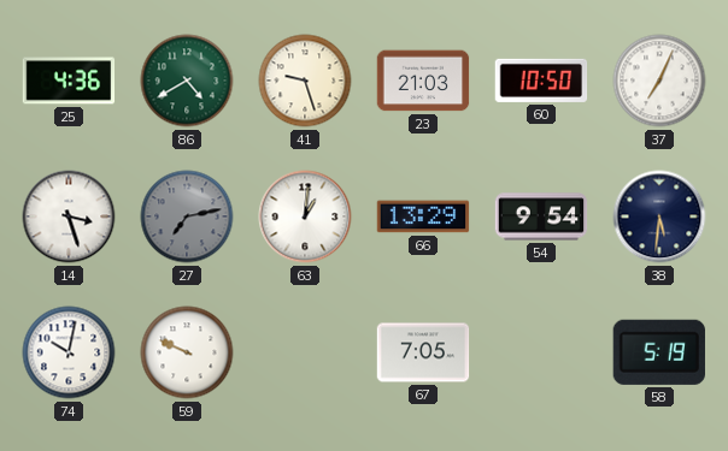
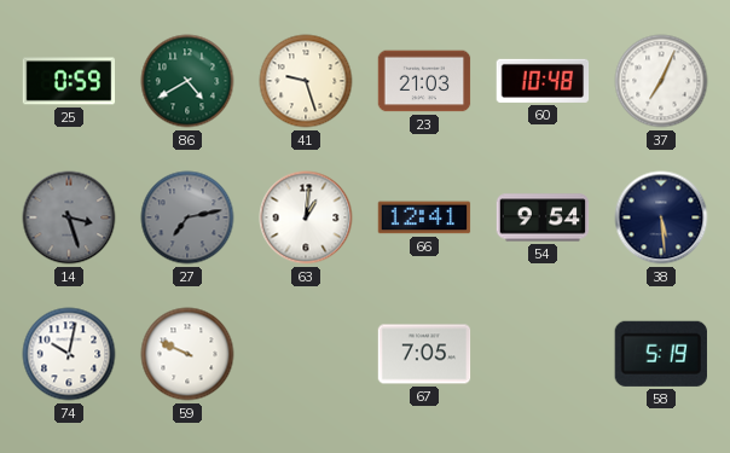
25: 4:36 -> 0:59 (69, 81)
60: 10:50 -> 10:48 (543, 81)
14 dial: white -> grey (69, 217)
66: 13:29 -> 12:41 (424, 217)
38: 5:31 -> 5:29 (661, 217)
